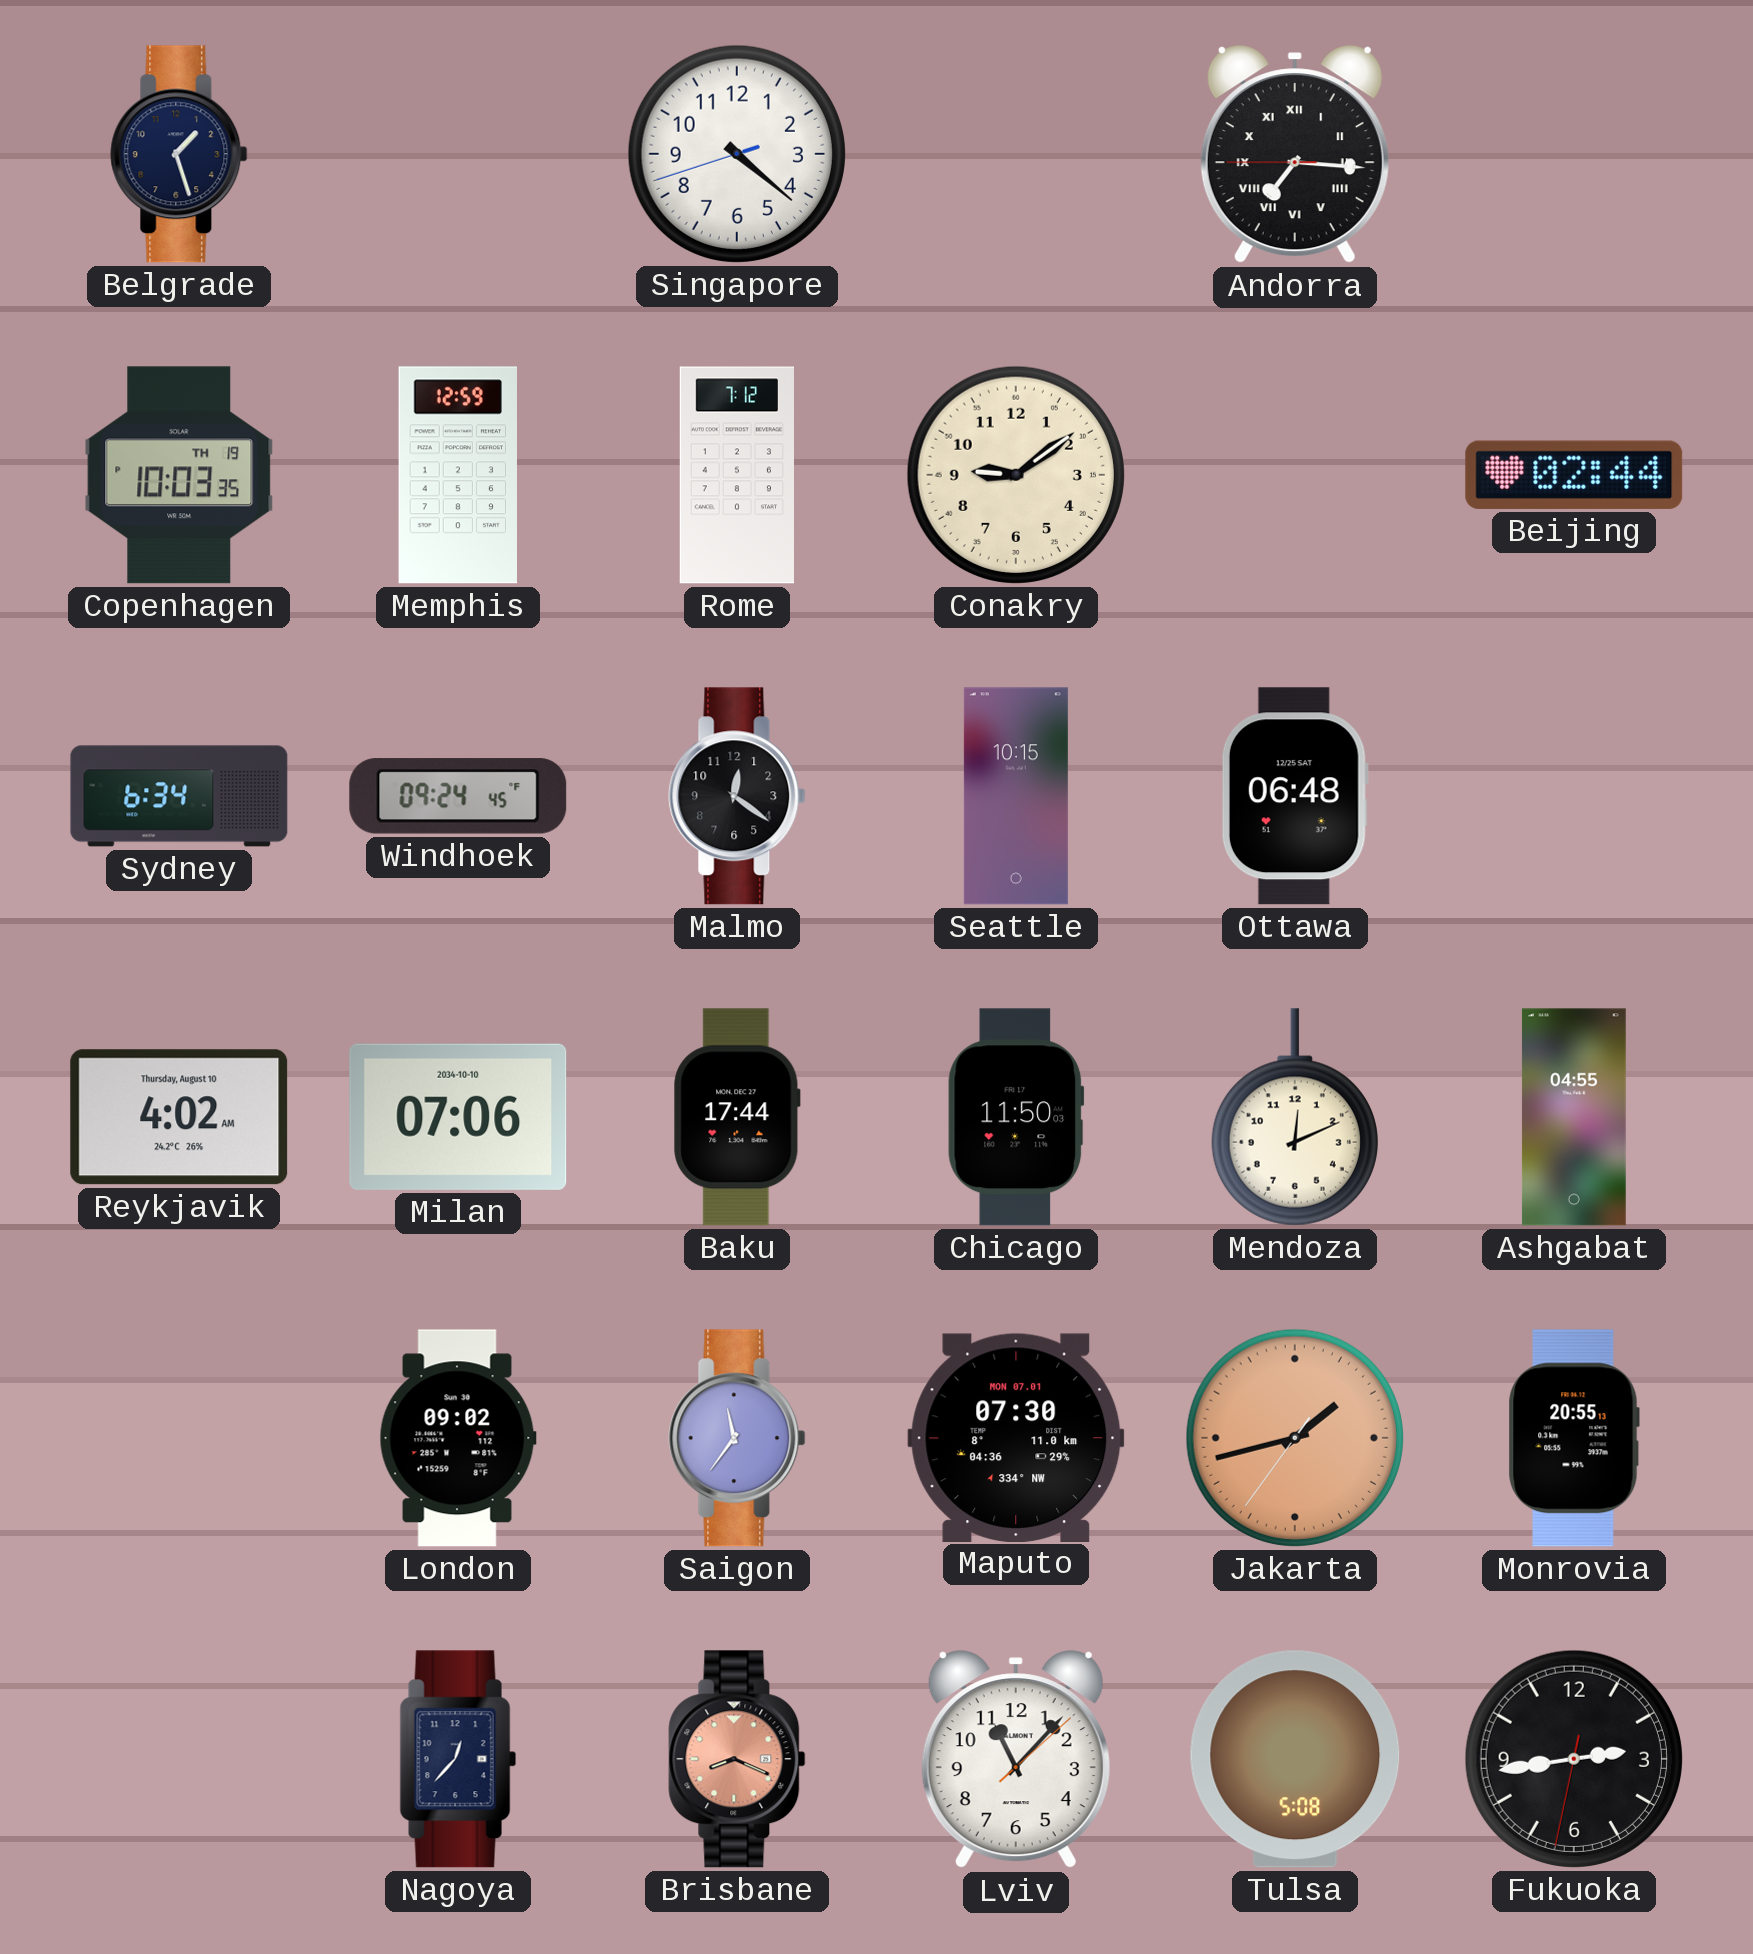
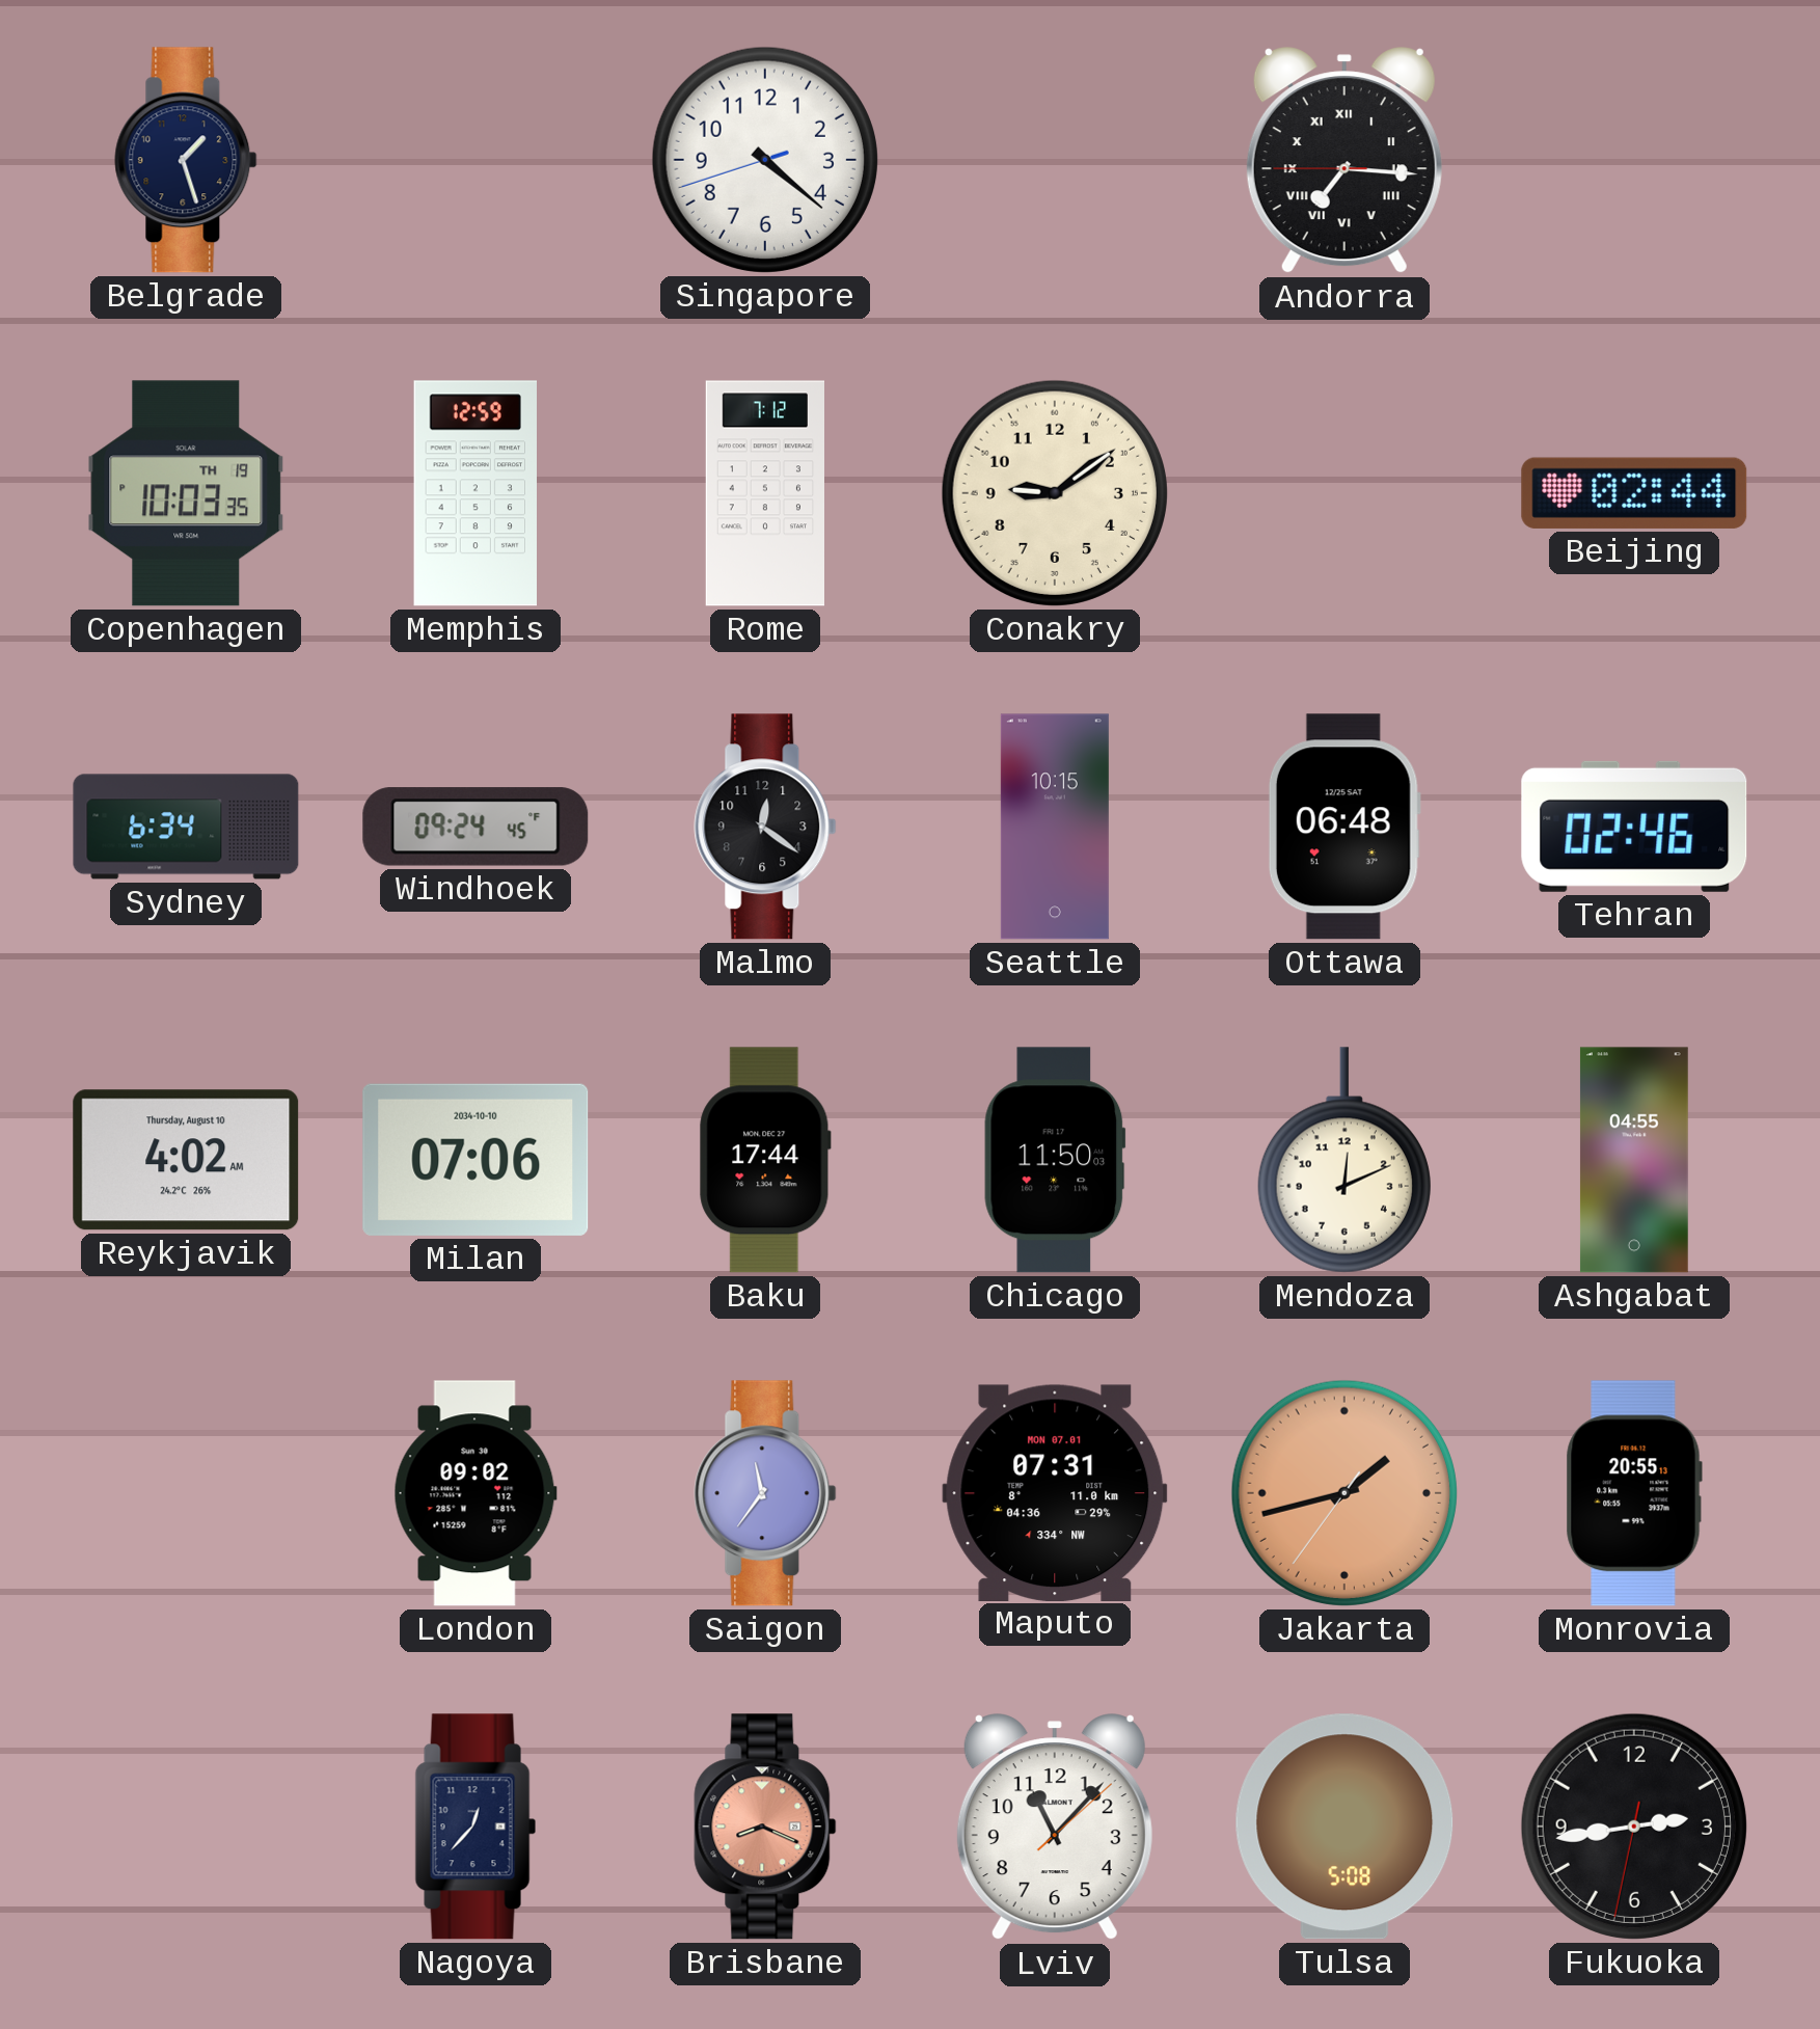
Tehran: none -> 02:46 (1634, 827)
Maputo: 07:30 -> 07:31 (1055, 1492)
